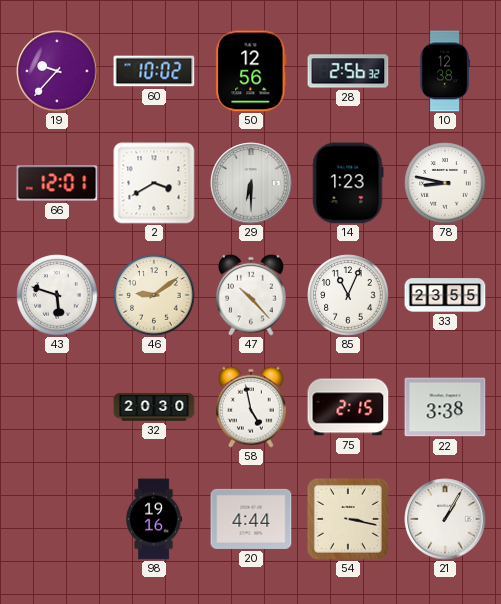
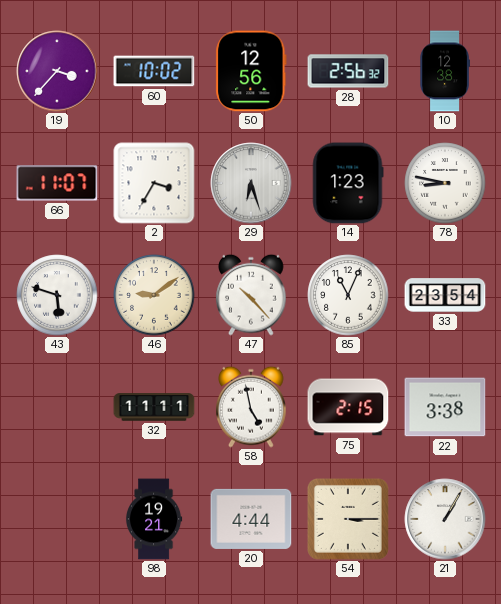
19: 9:37 -> 3:37 (57, 71)
66: 12:01 -> 11:07 (57, 183)
2: 3:40 -> 3:35 (154, 183)
29: 6:30 -> 6:27 (251, 183)
33: 23:55 -> 23:54 (445, 295)
32: 20:30 -> 11:11 (154, 407)
98: 19:16 -> 19:21 (154, 519)
54: 3:17 -> 3:15 (348, 519)
